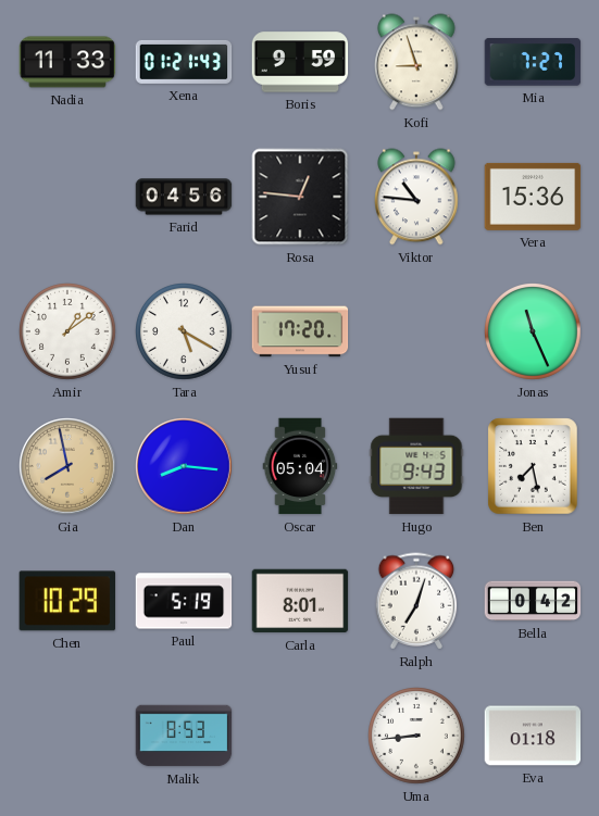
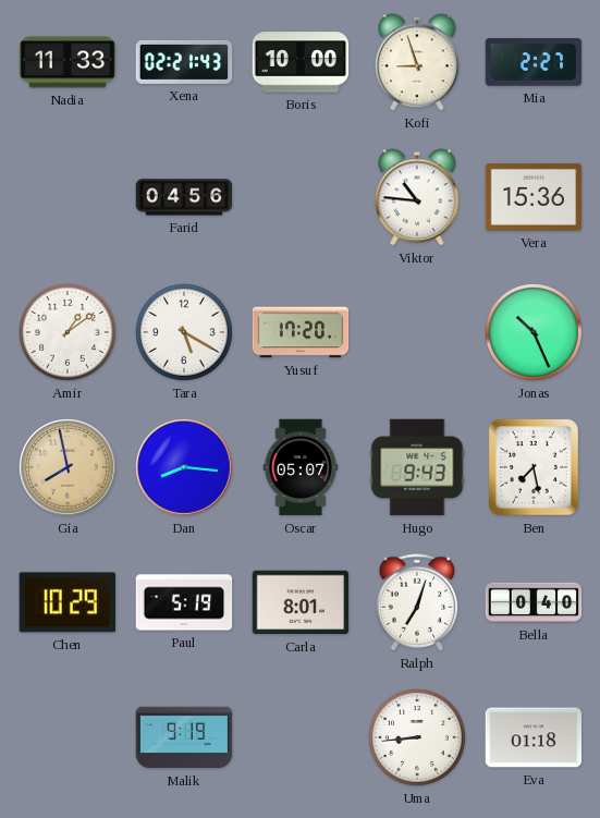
Xena: 01:21 -> 02:21 (184, 62)
Boris: 9:59 -> 10:00 (301, 62)
Mia: 7:27 -> 2:27 (534, 63)
Rosa: 12:46 -> none (300, 197)
Jonas: 11:26 -> 10:26 (535, 333)
Oscar: 05:04 -> 05:07 (301, 467)
Bella: 0:42 -> 0:40 (534, 602)
Malik: 8:53 -> 9:19 (184, 737)
